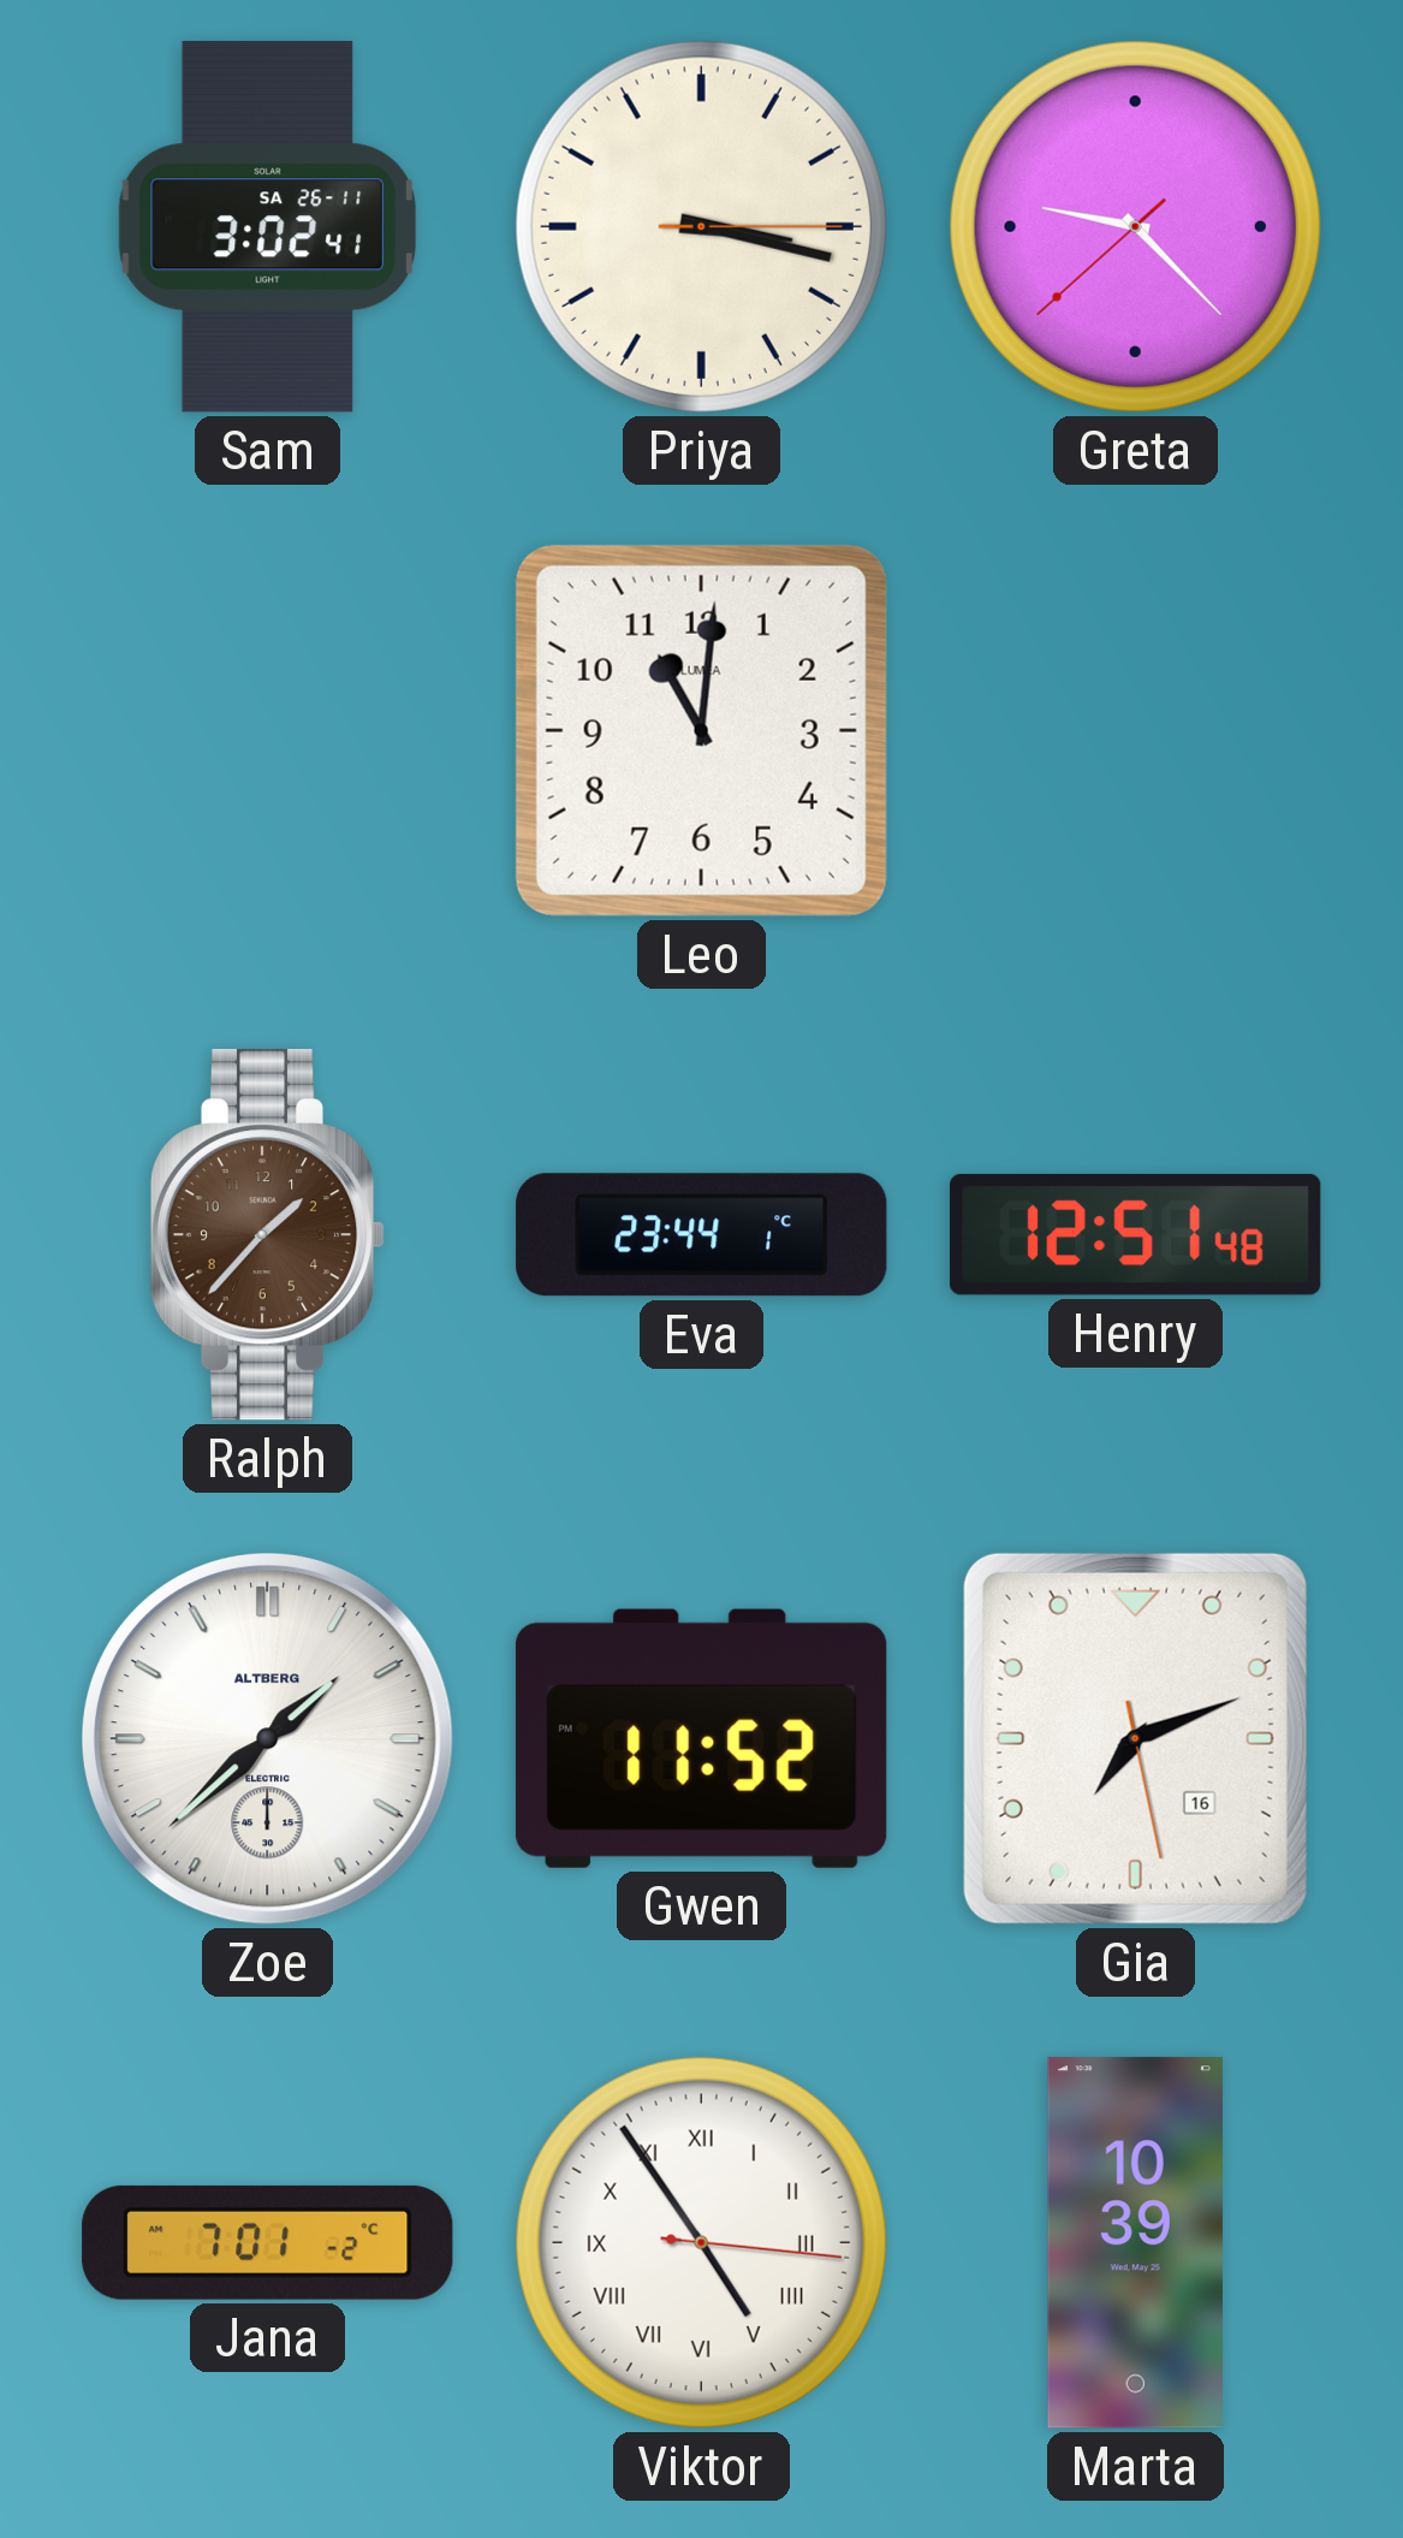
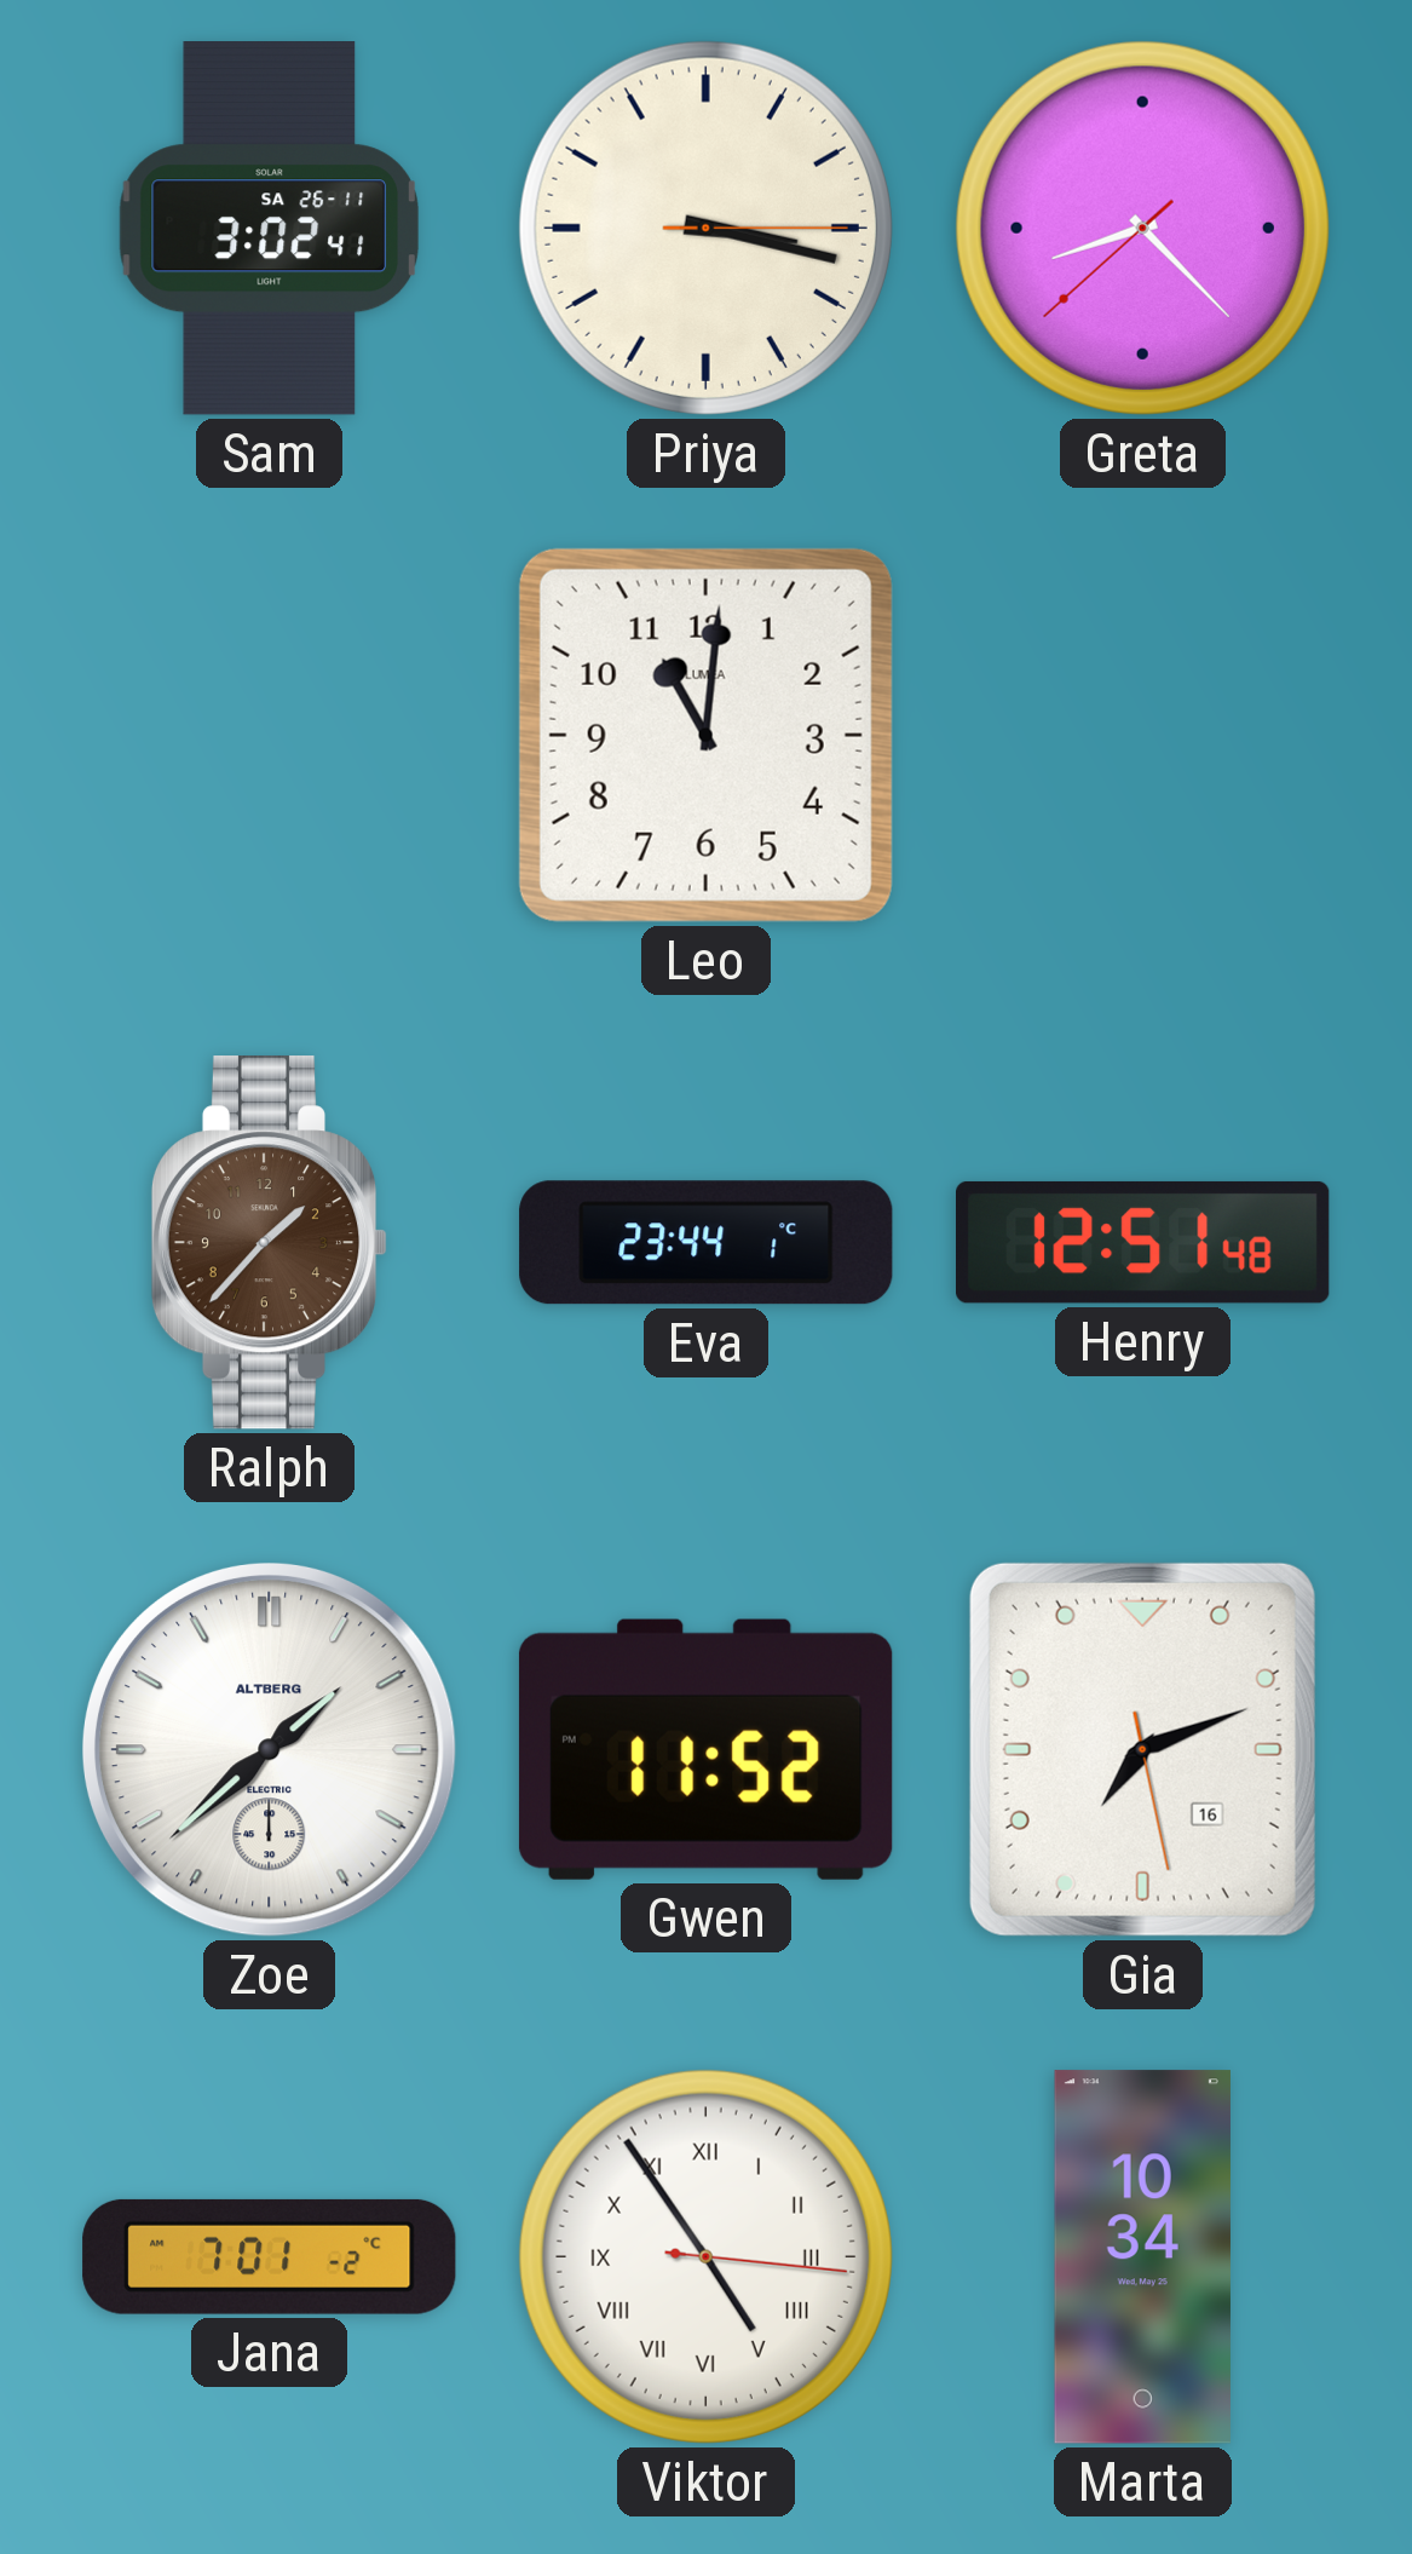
Greta: 9:22 -> 8:22 (1142, 228)
Marta: 10:39 -> 10:34 (1142, 2257)
